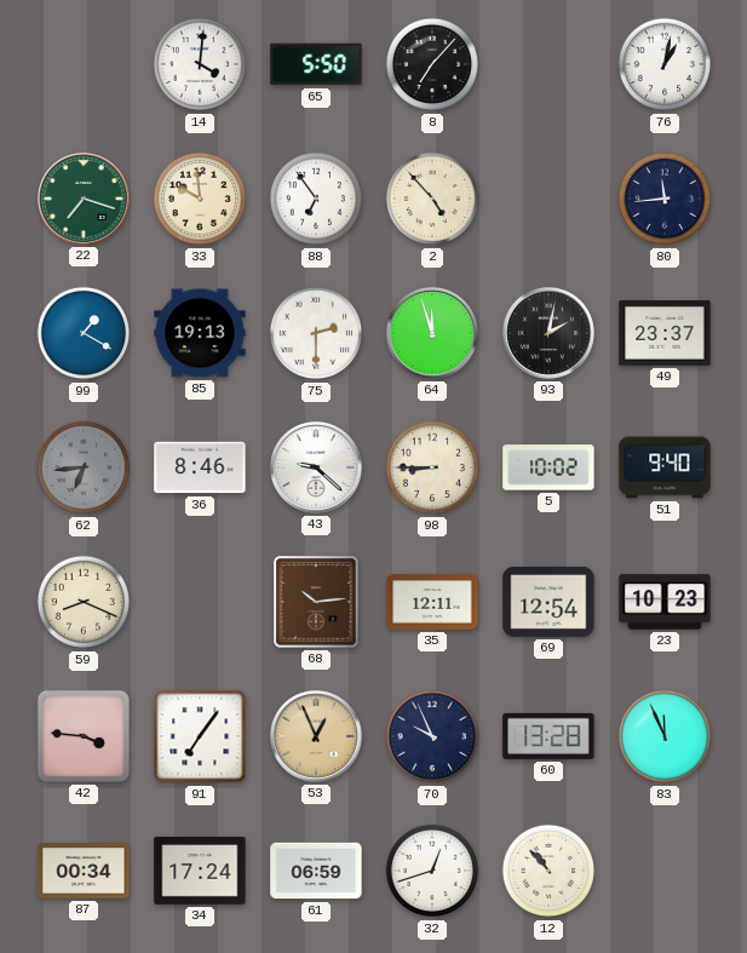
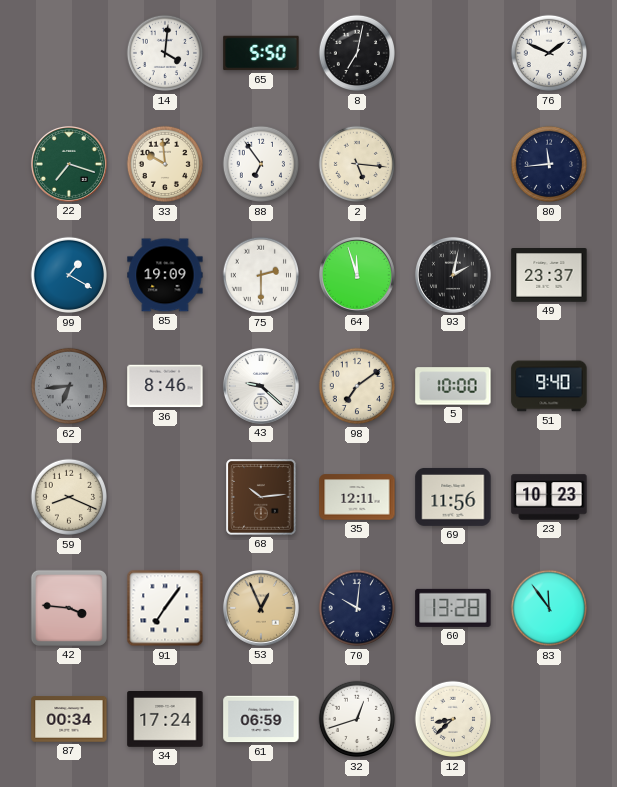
8: 7:07 -> 7:02 (357, 53)
76: 1:02 -> 1:49 (549, 53)
2: 4:53 -> 5:16 (357, 164)
85: 19:13 -> 19:09 (165, 275)
98: 8:45 -> 7:09 (357, 386)
5: 10:02 -> 10:00 (453, 386)
69: 12:54 -> 11:56 (453, 497)
70: 9:56 -> 10:01 (357, 608)
83: 11:56 -> 11:54 (549, 608)
12: 10:53 -> 8:38 (453, 719)
